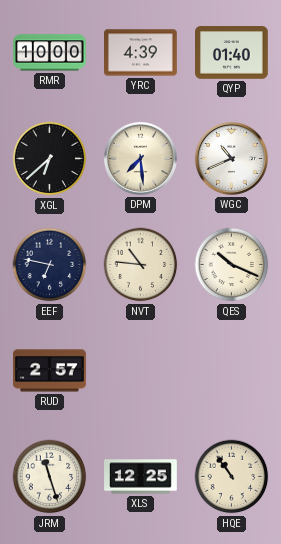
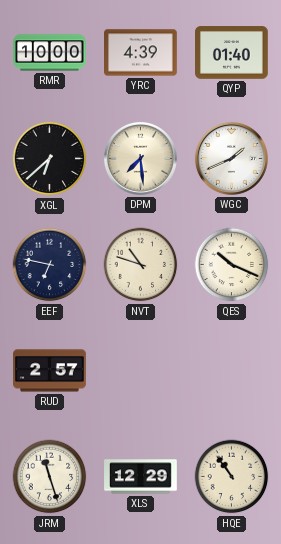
WGC: 10:41 -> 1:41 (231, 158)
NVT: 10:46 -> 10:48 (141, 265)
XLS: 12:25 -> 12:29 (141, 477)
